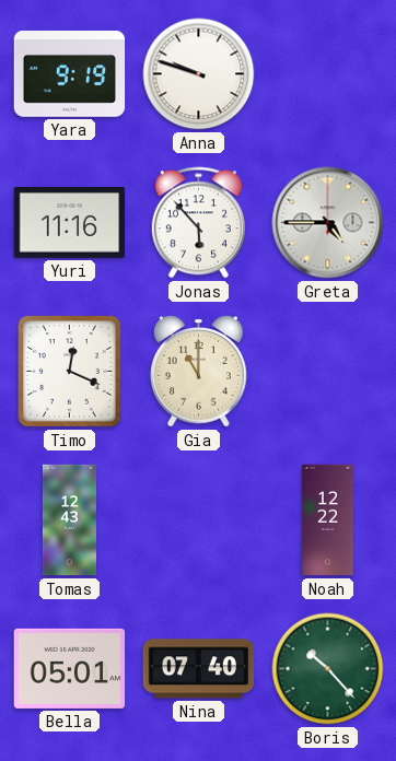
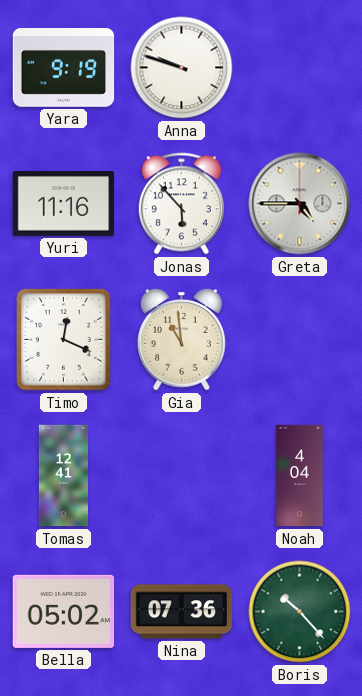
Gia: 11:00 -> 10:59 (182, 340)
Tomas: 12:43 -> 12:41 (63, 476)
Noah: 12:22 -> 4:04 (300, 476)
Bella: 05:01 -> 05:02 (64, 611)
Nina: 07:40 -> 07:36 (182, 612)
